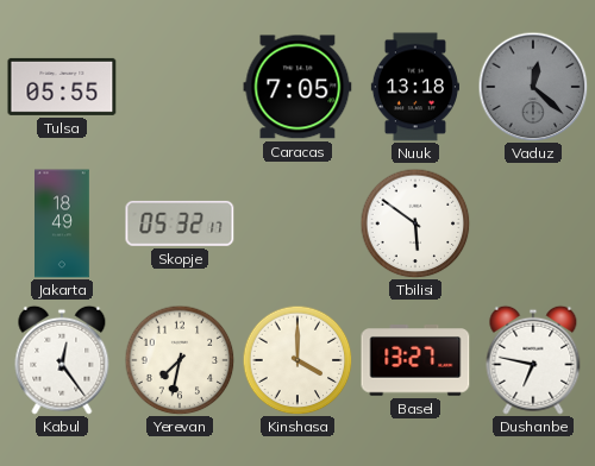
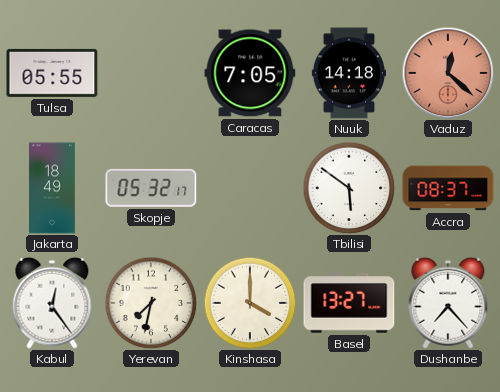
Nuuk: 13:18 -> 14:18 (348, 73)
Vaduz dial: grey -> salmon (448, 73)
Accra: none -> 08:37 (448, 188)
Dushanbe: 6:47 -> 7:23 (448, 303)
